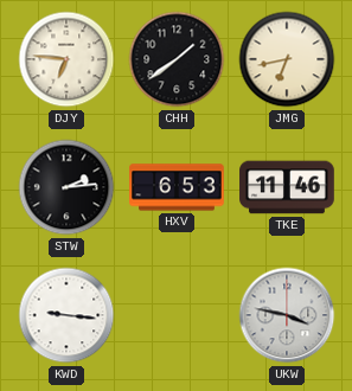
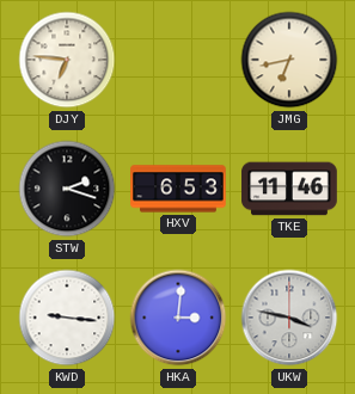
CHH: 1:39 -> none (177, 59)
STW: 2:14 -> 2:18 (67, 189)
HKA: none -> 3:01 (178, 318)
